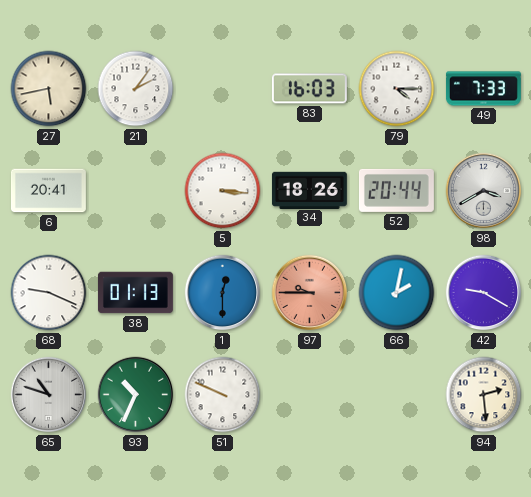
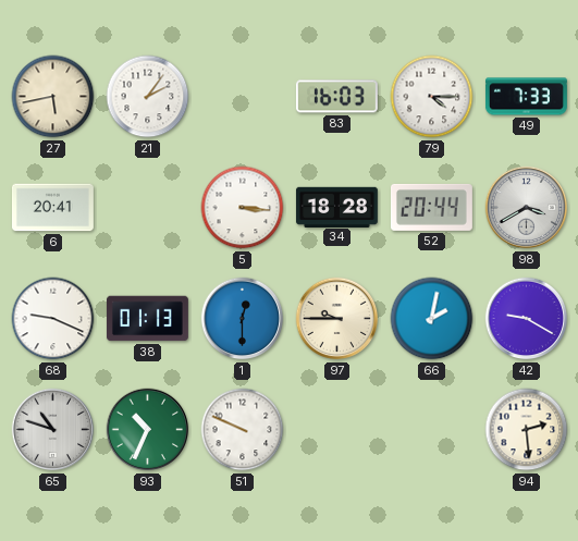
34: 18:26 -> 18:28 (336, 207)
97 dial: salmon -> cream (337, 319)
